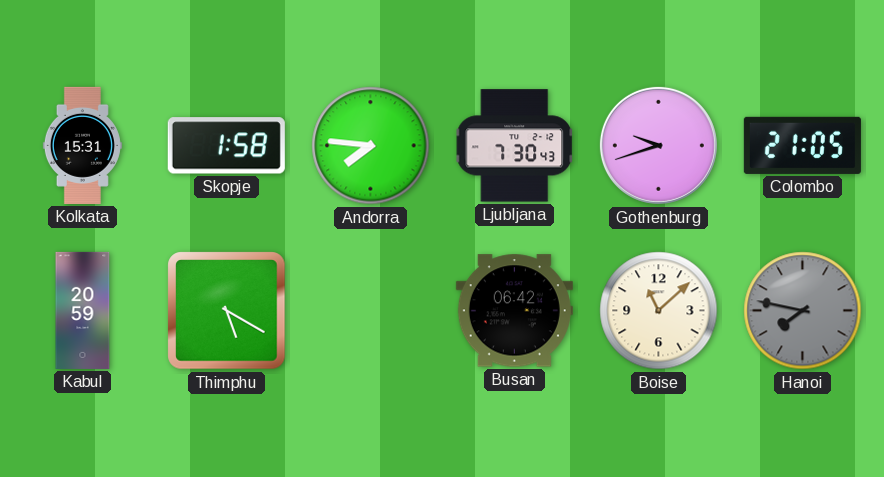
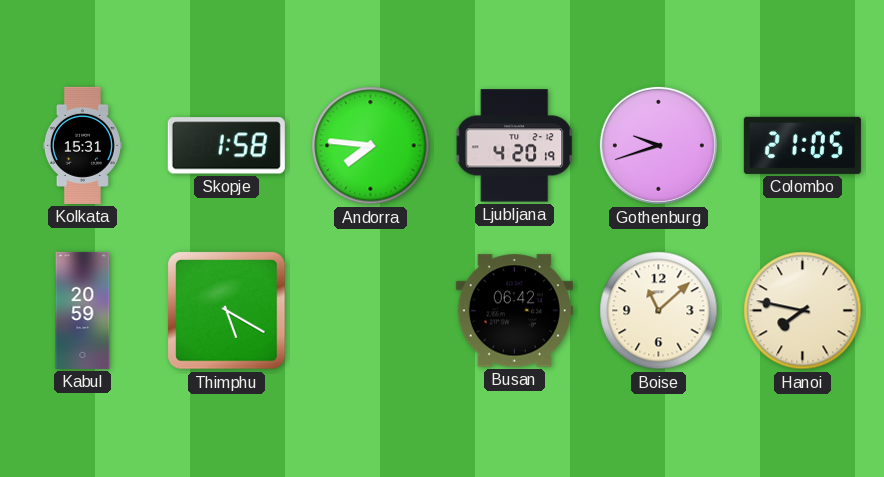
Ljubljana: 7:30 -> 4:20 (515, 146)
Hanoi dial: grey -> cream (803, 311)
